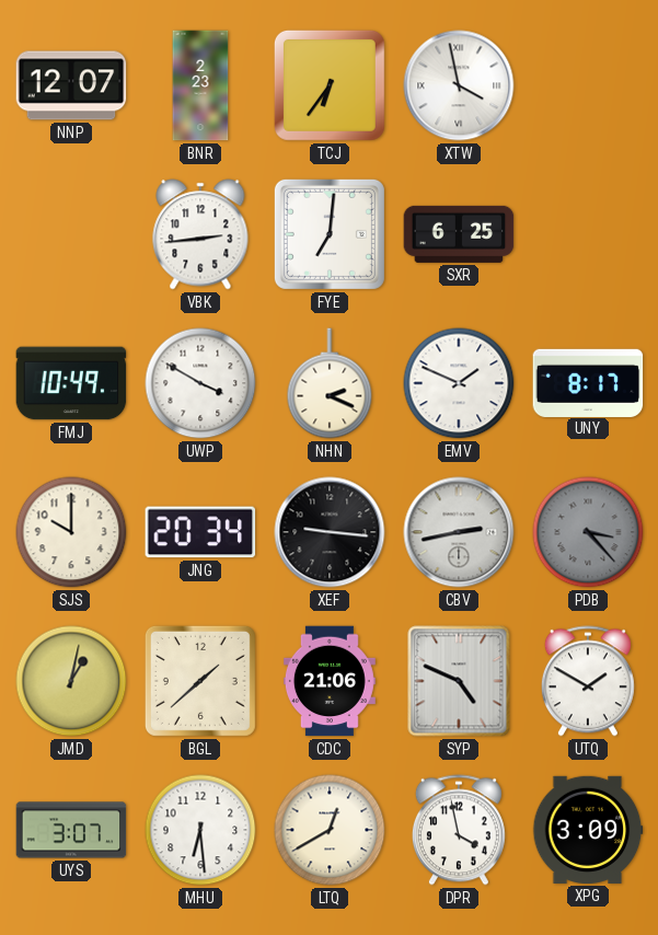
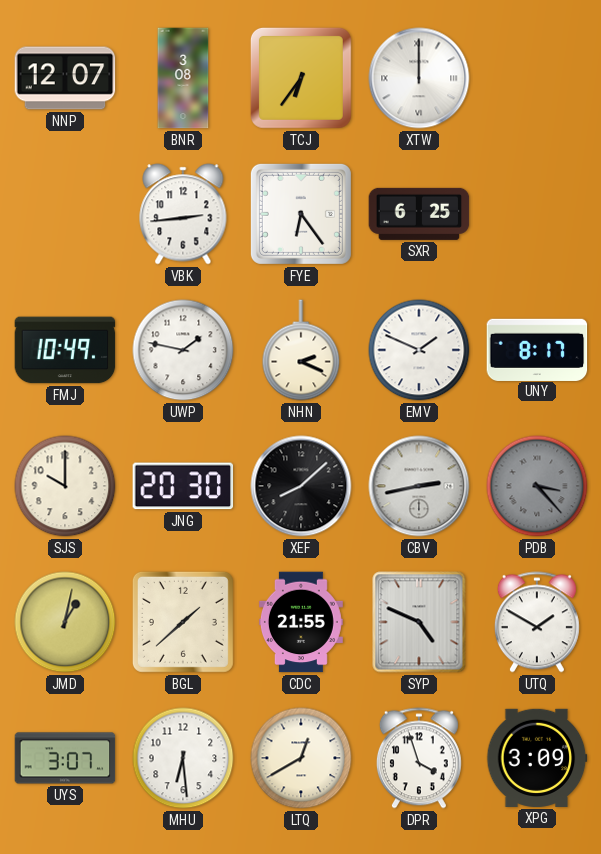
BNR: 2:23 -> 3:08 (183, 78)
XTW: 3:58 -> 12:00 (419, 78)
FYE: 7:01 -> 6:24 (301, 214)
UWP: 3:50 -> 1:47 (183, 350)
JNG: 20:34 -> 20:30 (183, 486)
XEF: 9:16 -> 8:08 (301, 486)
CDC: 21:06 -> 21:55 (301, 622)
DPR: 3:58 -> 3:57 (419, 758)
